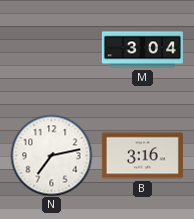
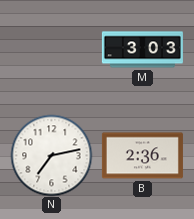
M: 3:04 -> 3:03 (142, 50)
B: 3:16 -> 2:36 (142, 156)
